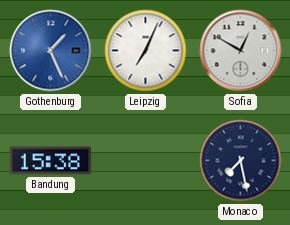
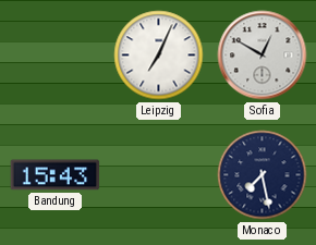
Gothenburg: 1:26 -> none (51, 51)
Bandung: 15:38 -> 15:43 (56, 175)
